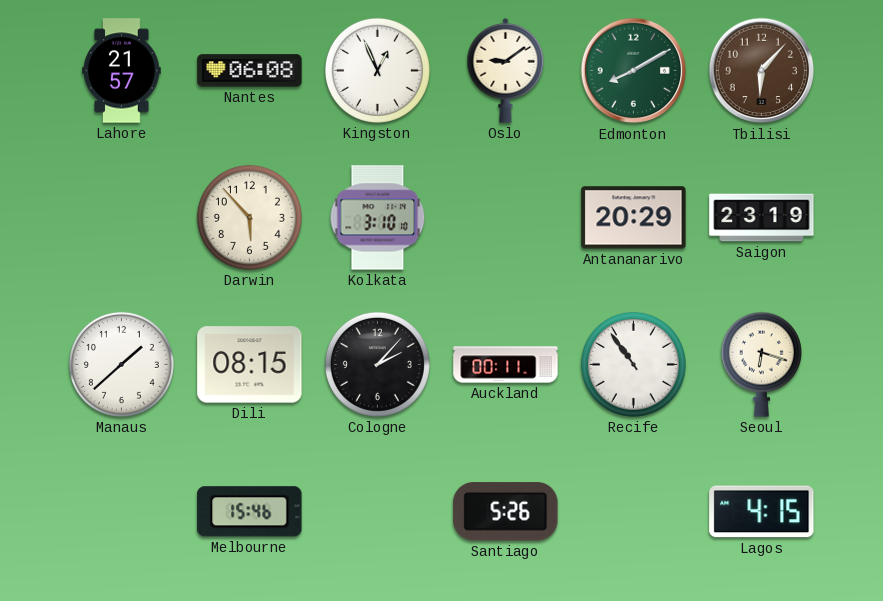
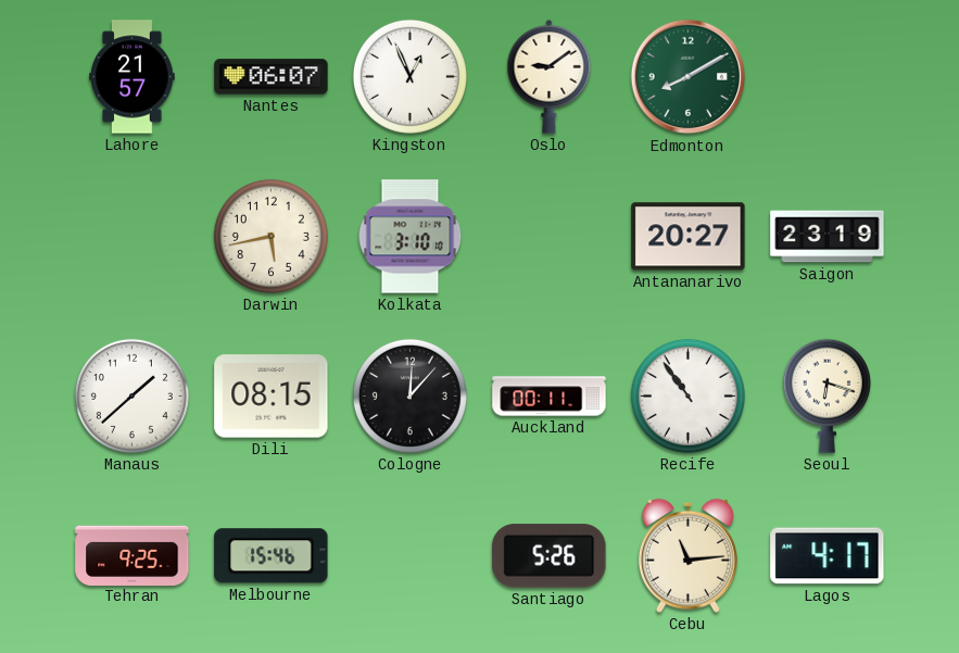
Nantes: 06:08 -> 06:07 (272, 77)
Tbilisi: 6:07 -> none (762, 71)
Darwin: 5:53 -> 5:43 (270, 236)
Antananarivo: 20:29 -> 20:27 (689, 237)
Cologne: 2:07 -> 12:07 (409, 395)
Tehran: none -> 9:25 (133, 555)
Cebu: none -> 11:14 (687, 555)
Lagos: 4:15 -> 4:17 (828, 556)
